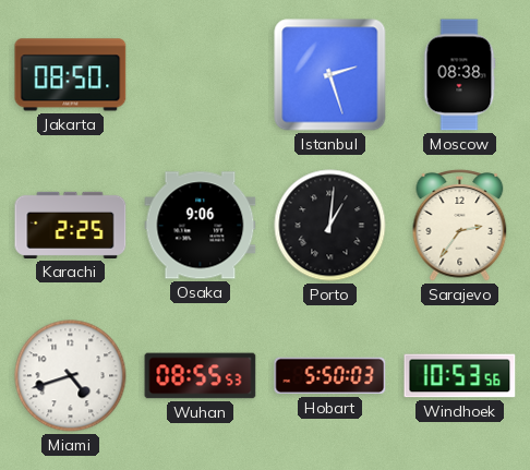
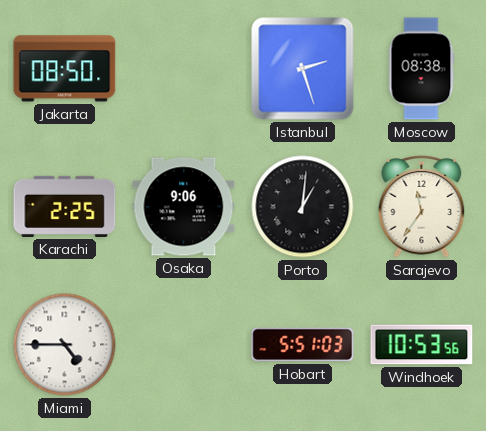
Sarajevo: 2:36 -> 11:36 (422, 207)
Miami: 4:42 -> 4:45 (65, 345)
Wuhan: 08:55 -> none (201, 376)
Hobart: 5:50 -> 5:51 (303, 345)
